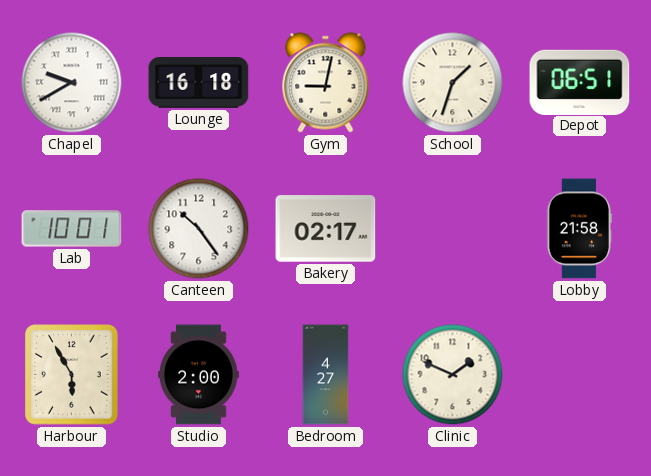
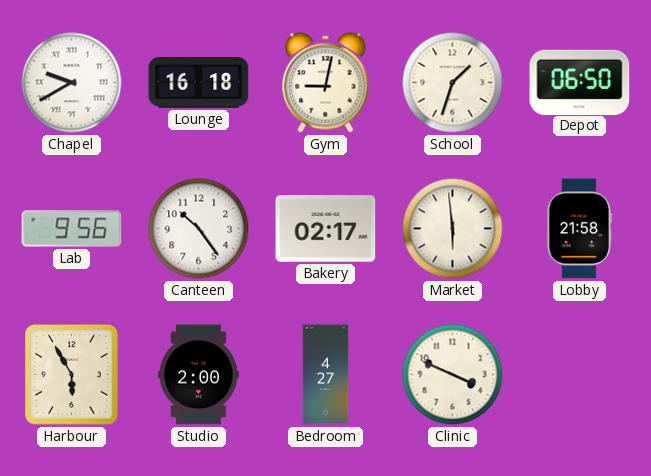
Depot: 06:51 -> 06:50 (580, 82)
Lab: 10:01 -> 9:56 (72, 229)
Market: none -> 5:59 (453, 229)
Clinic: 1:49 -> 3:49 (453, 375)
